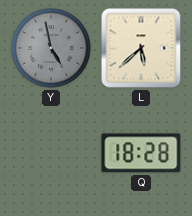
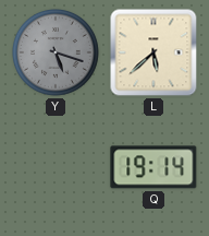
Y: 4:58 -> 5:18 (57, 54)
Q: 18:28 -> 19:14 (153, 167)
